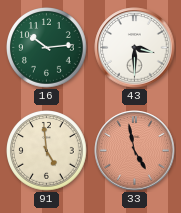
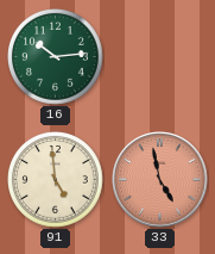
43: 3:30 -> none (135, 48)
